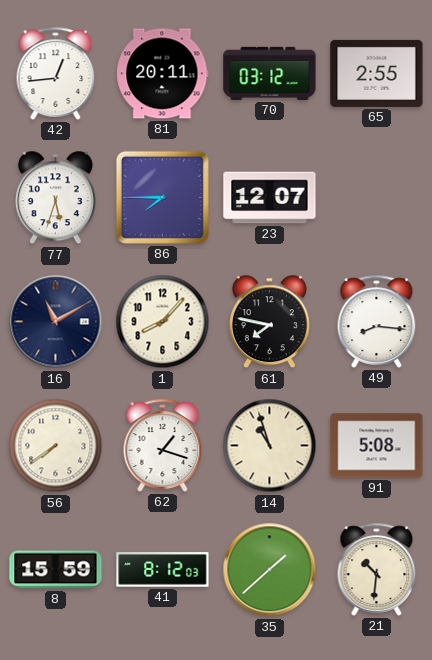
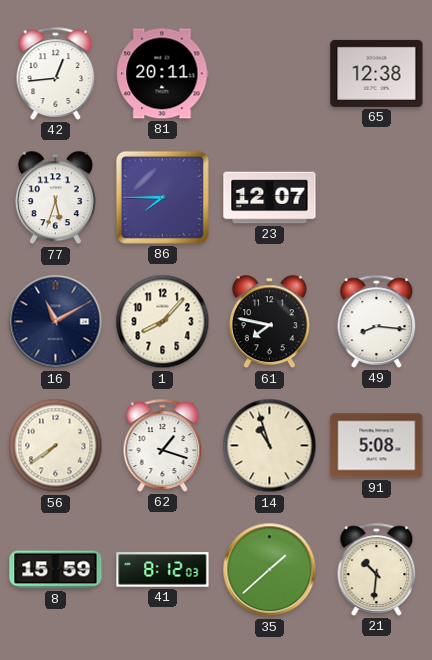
70: 03:12 -> none (270, 73)
65: 2:55 -> 12:38 (377, 73)
